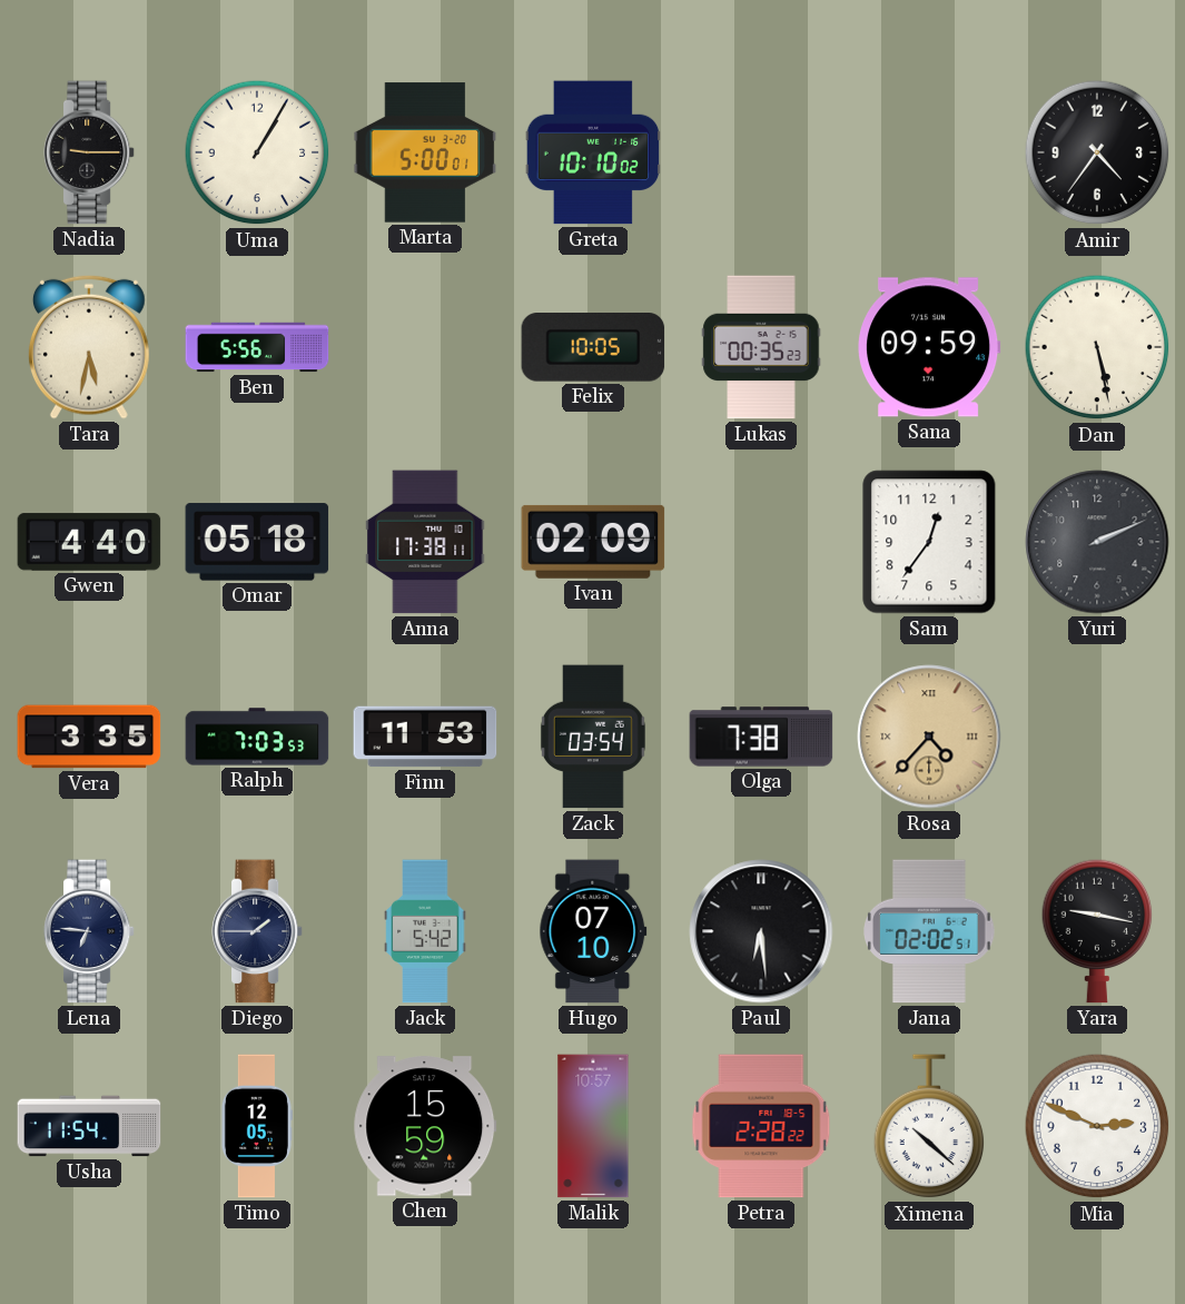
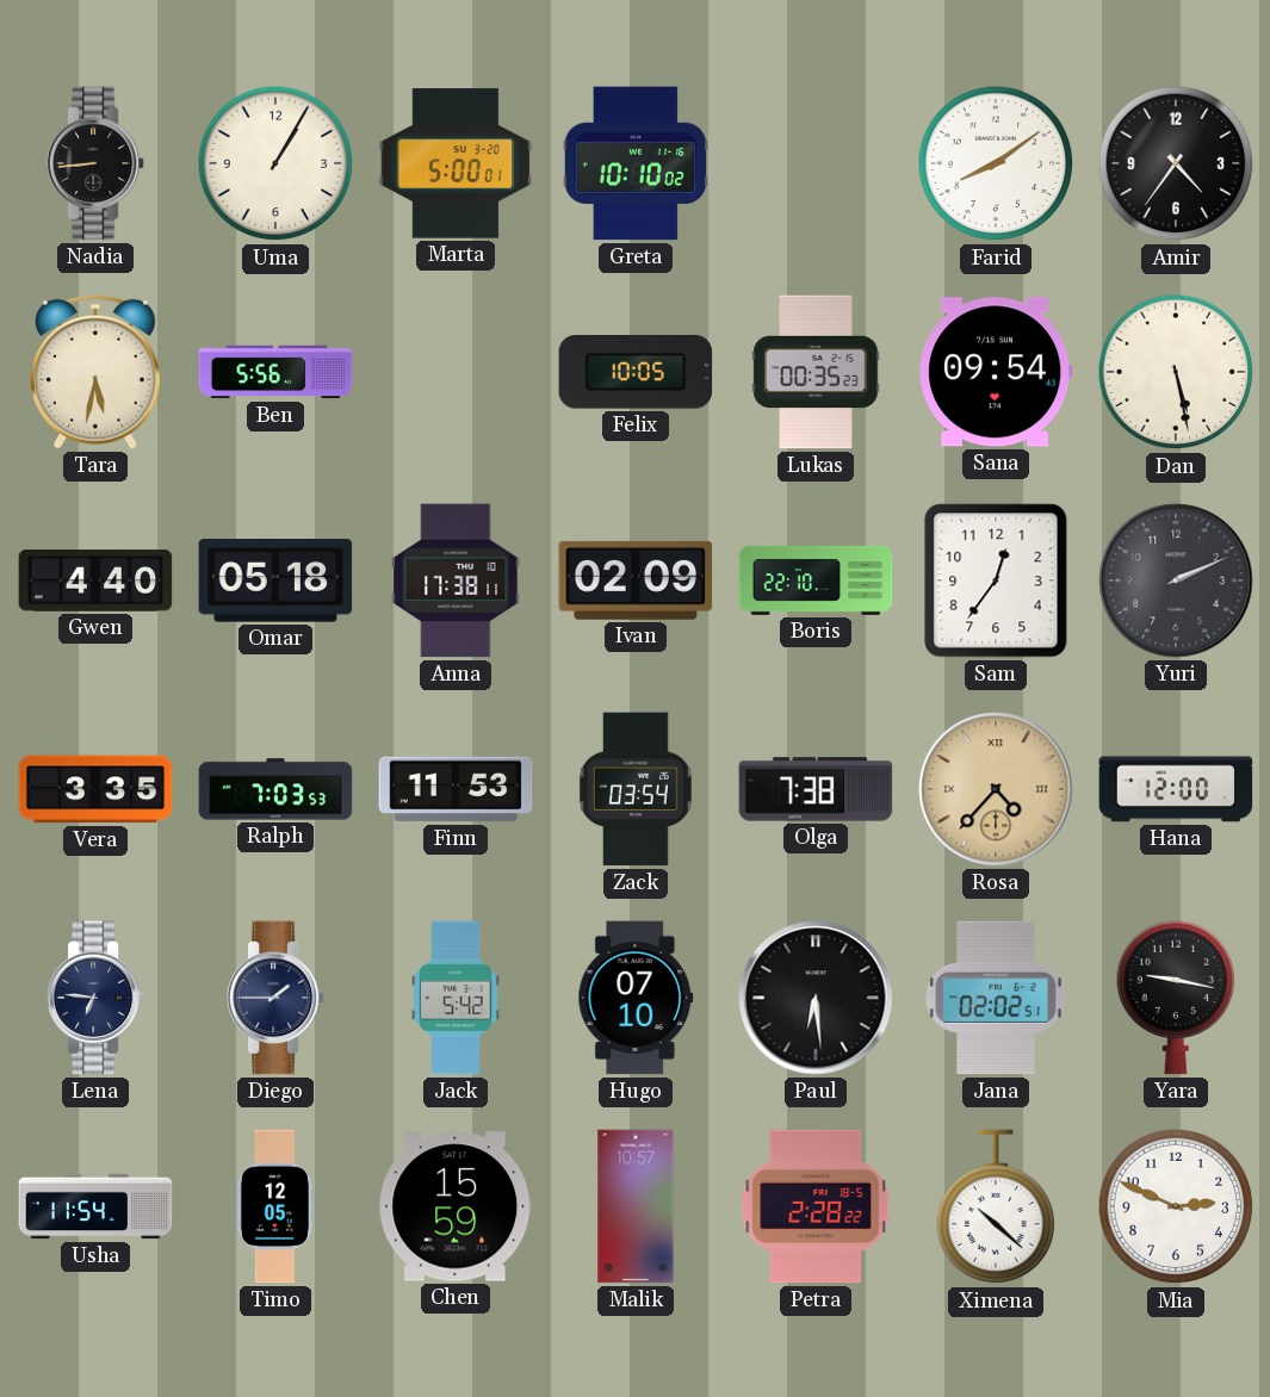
Nadia: 9:15 -> 8:44 (95, 163)
Farid: none -> 8:09 (996, 163)
Sana: 09:59 -> 09:54 (997, 372)
Boris: none -> 22:10 (816, 580)
Hana: none -> 12:00 (1176, 789)
